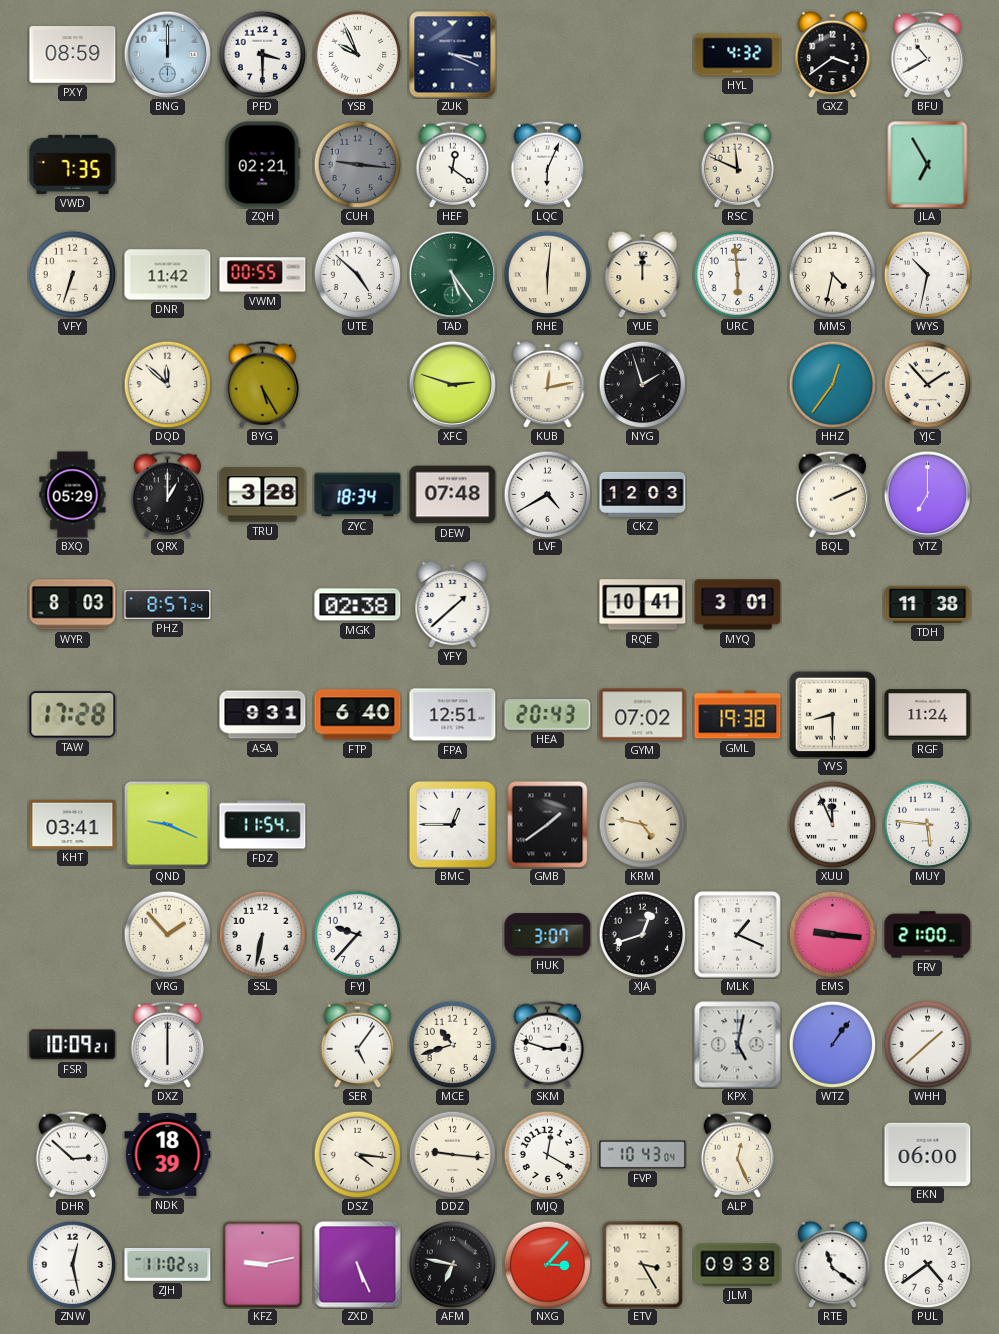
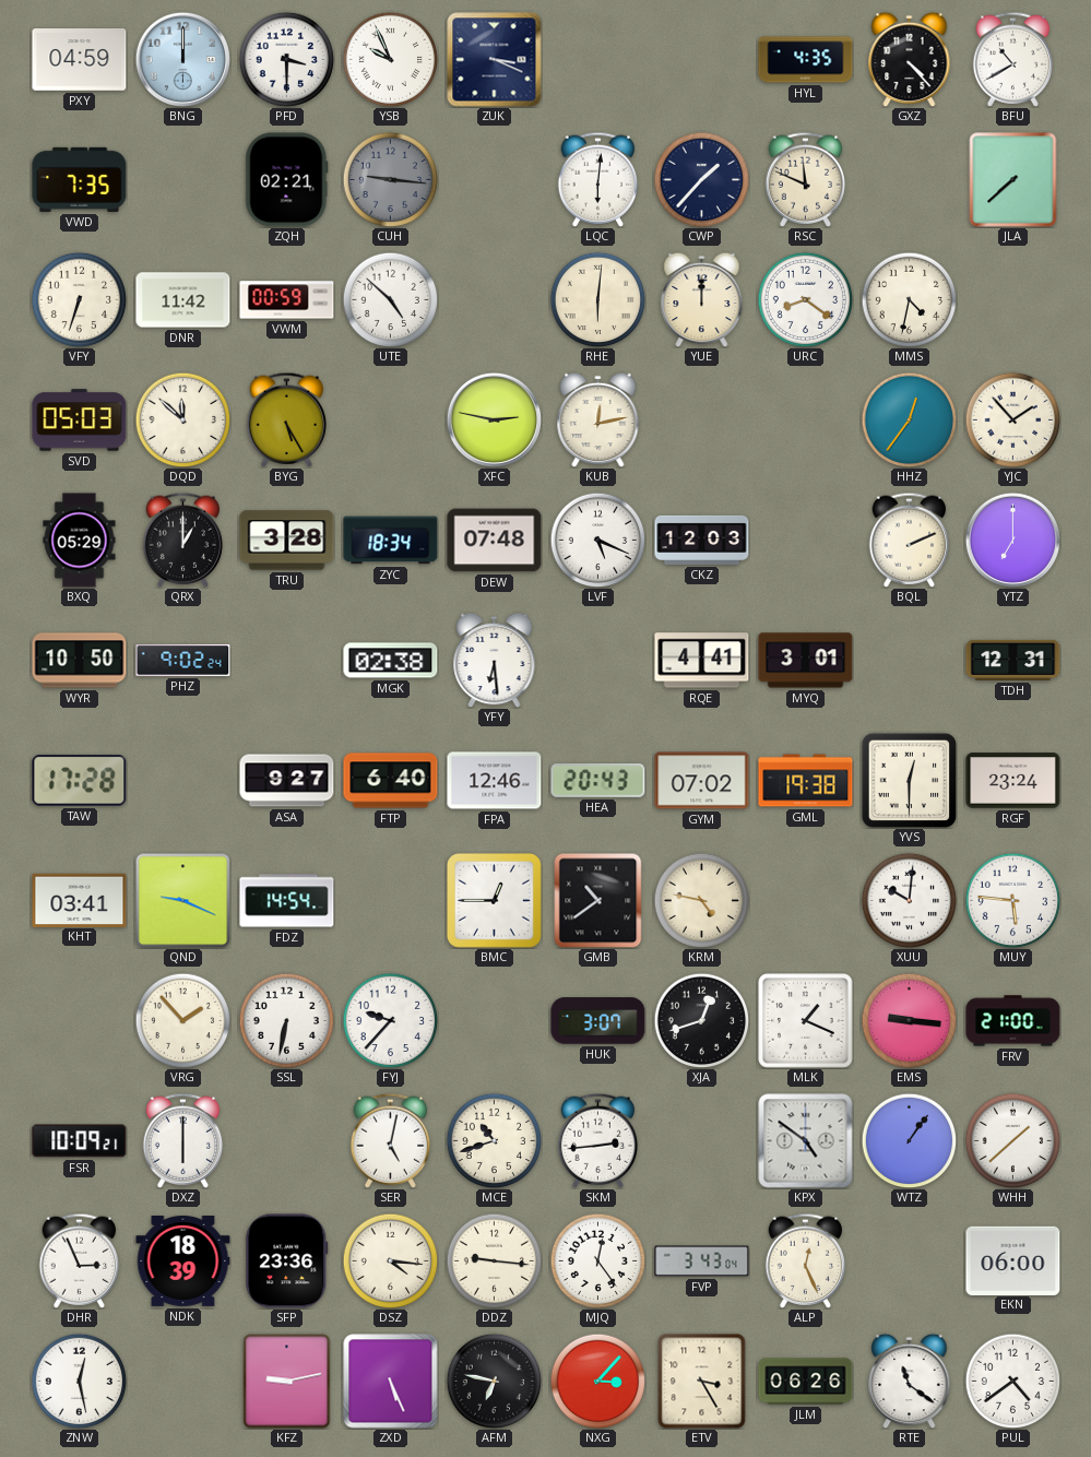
PXY: 08:59 -> 04:59 (80, 60)
HYL: 4:32 -> 4:35 (806, 60)
GXZ: 3:39 -> 4:23 (910, 59)
HEF: 12:21 -> none (453, 164)
LQC: 6:04 -> 6:01 (598, 179)
CWP: none -> 1:37 (701, 179)
JLA: 6:55 -> 7:38 (1013, 180)
VWM: 00:55 -> 00:59 (287, 300)
TAD: 5:24 -> none (452, 274)
URC: 5:59 -> 8:21 (805, 299)
WYS: 10:32 -> none (927, 274)
SVD: none -> 05:03 (80, 420)
XFC: 2:48 -> 2:47 (494, 419)
NYG: 1:57 -> none (642, 384)
LVF: 4:40 -> 5:19 (597, 540)
WYR: 8:03 -> 10:50 (80, 661)
PHZ: 8:57 -> 9:02 (183, 661)
YFY: 1:38 -> 6:29 (495, 660)
RQE: 10:41 -> 4:41 (702, 661)
TDH: 11:38 -> 12:31 (1013, 660)
ASA: 9:31 -> 9:27 (287, 781)
FPA: 12:51 -> 12:46 (495, 781)
YVS: 8:30 -> 12:30 (909, 780)
RGF: 11:24 -> 23:24 (1013, 781)
FDZ: 11:54 -> 14:54 (287, 901)
GMB: 1:39 -> 10:39 (598, 900)
XUU: 11:56 -> 10:01 (909, 900)
SER: 5:06 -> 5:02 (391, 1140)
SKM: 2:48 -> 2:44 (598, 1140)
KPX: 5:02 -> 4:51 (806, 1141)
DHR: 2:52 -> 2:56 (80, 1260)
SFP: none -> 23:36 (287, 1261)
MJQ: 12:20 -> 12:24 (597, 1260)
FVP: 10:43 -> 3:43 (702, 1261)
ZJH: 11:02 -> none (168, 1265)
JLM: 09:38 -> 06:26 (806, 1382)
